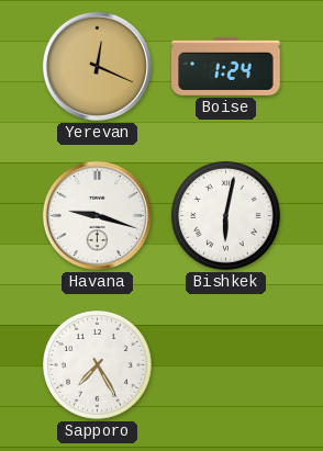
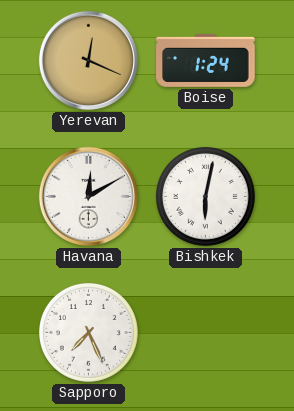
Havana: 9:18 -> 12:10 (88, 196)
Sapporo: 7:25 -> 7:26 (88, 332)
